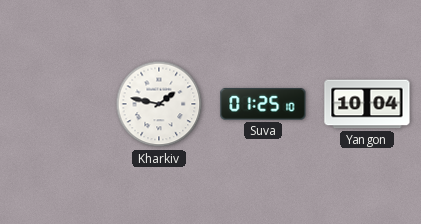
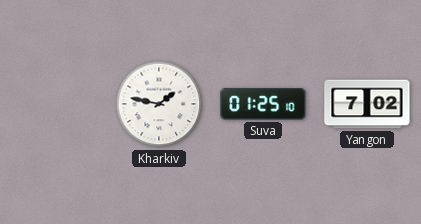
Yangon: 10:04 -> 7:02 (367, 104)
